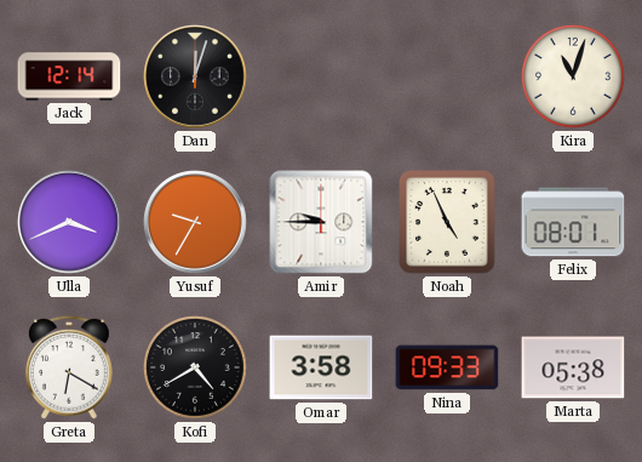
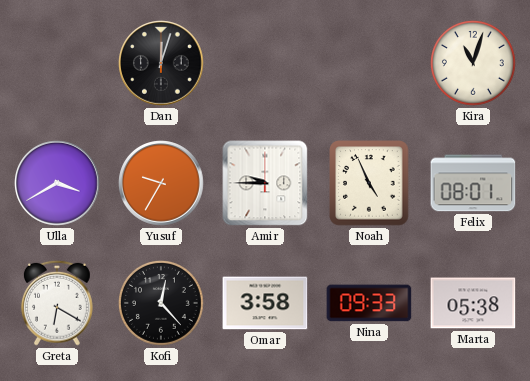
Jack: 12:14 -> none (69, 76)
Ulla: 3:41 -> 3:40 (57, 183)
Kofi: 4:40 -> 12:23 (161, 303)
